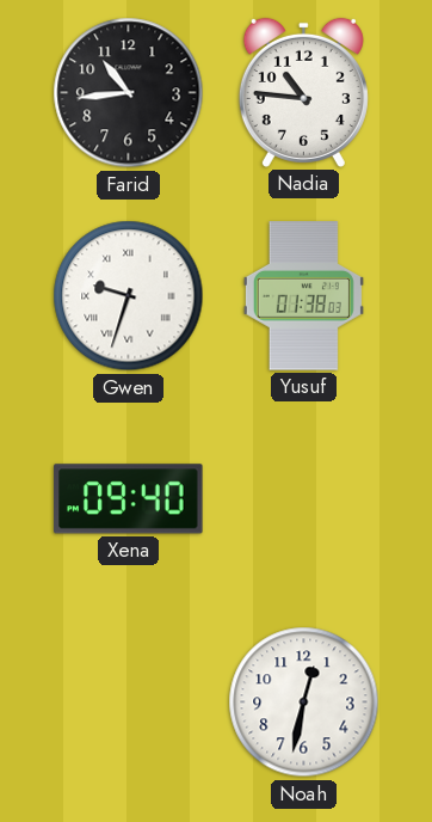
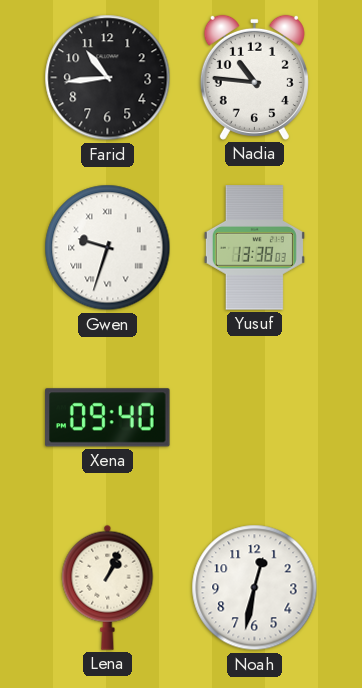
Yusuf: 01:38 -> 13:38 (254, 248)
Lena: none -> 1:04 (108, 587)
